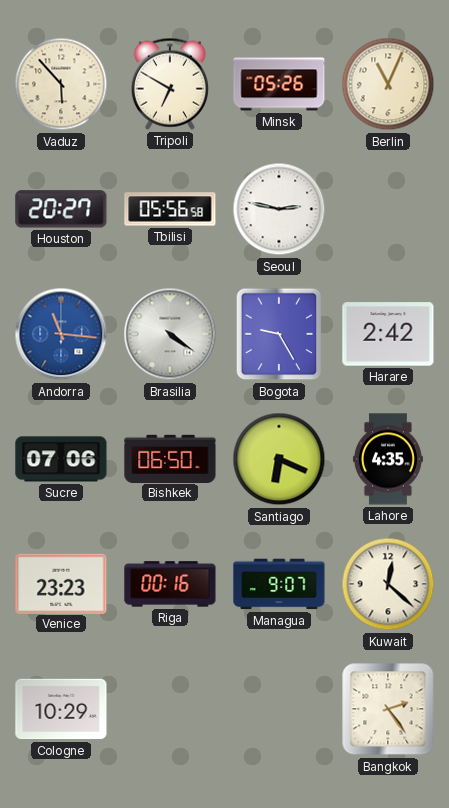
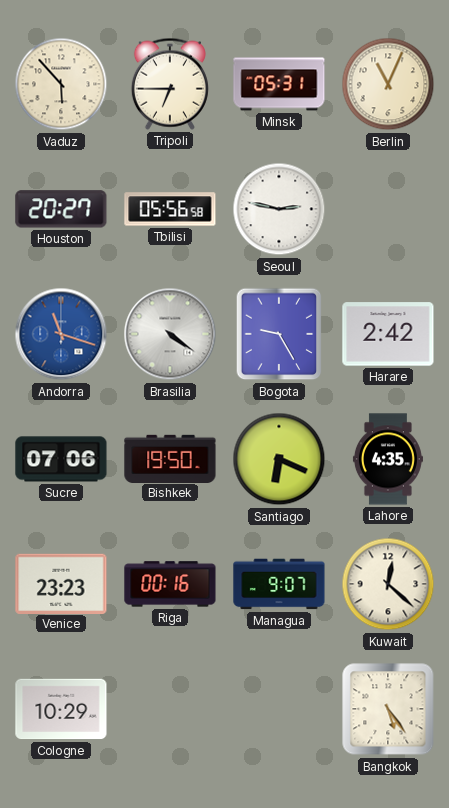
Tripoli: 6:50 -> 6:45 (170, 84)
Minsk: 05:26 -> 05:31 (279, 84)
Andorra: 11:16 -> 11:18 (61, 334)
Bishkek: 06:50 -> 19:50 (170, 458)
Bangkok: 2:24 -> 5:24 (388, 709)
